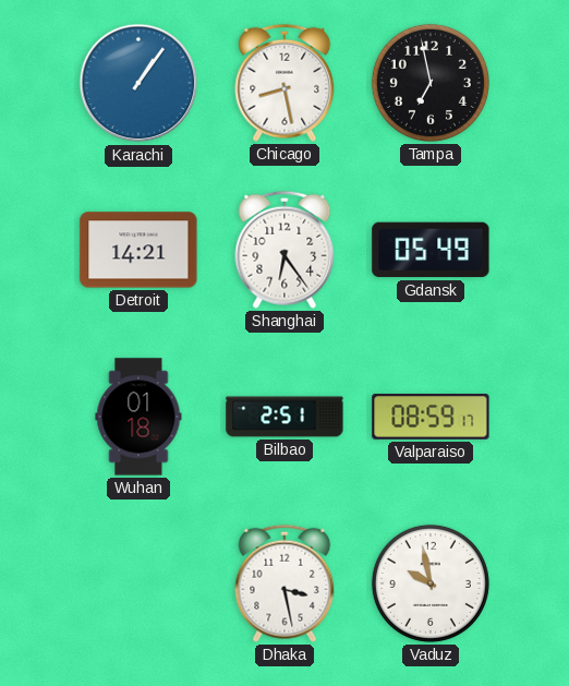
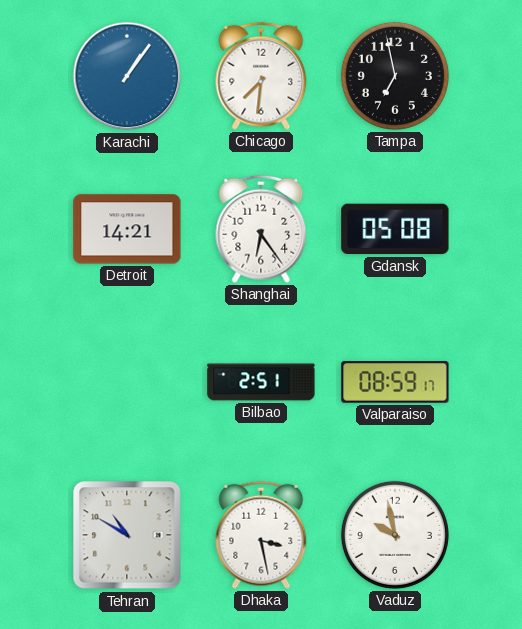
Chicago: 8:28 -> 7:31 (261, 76)
Gdansk: 05:49 -> 05:08 (395, 229)
Wuhan: 01:18 -> none (138, 417)
Tehran: none -> 10:50 (127, 535)
